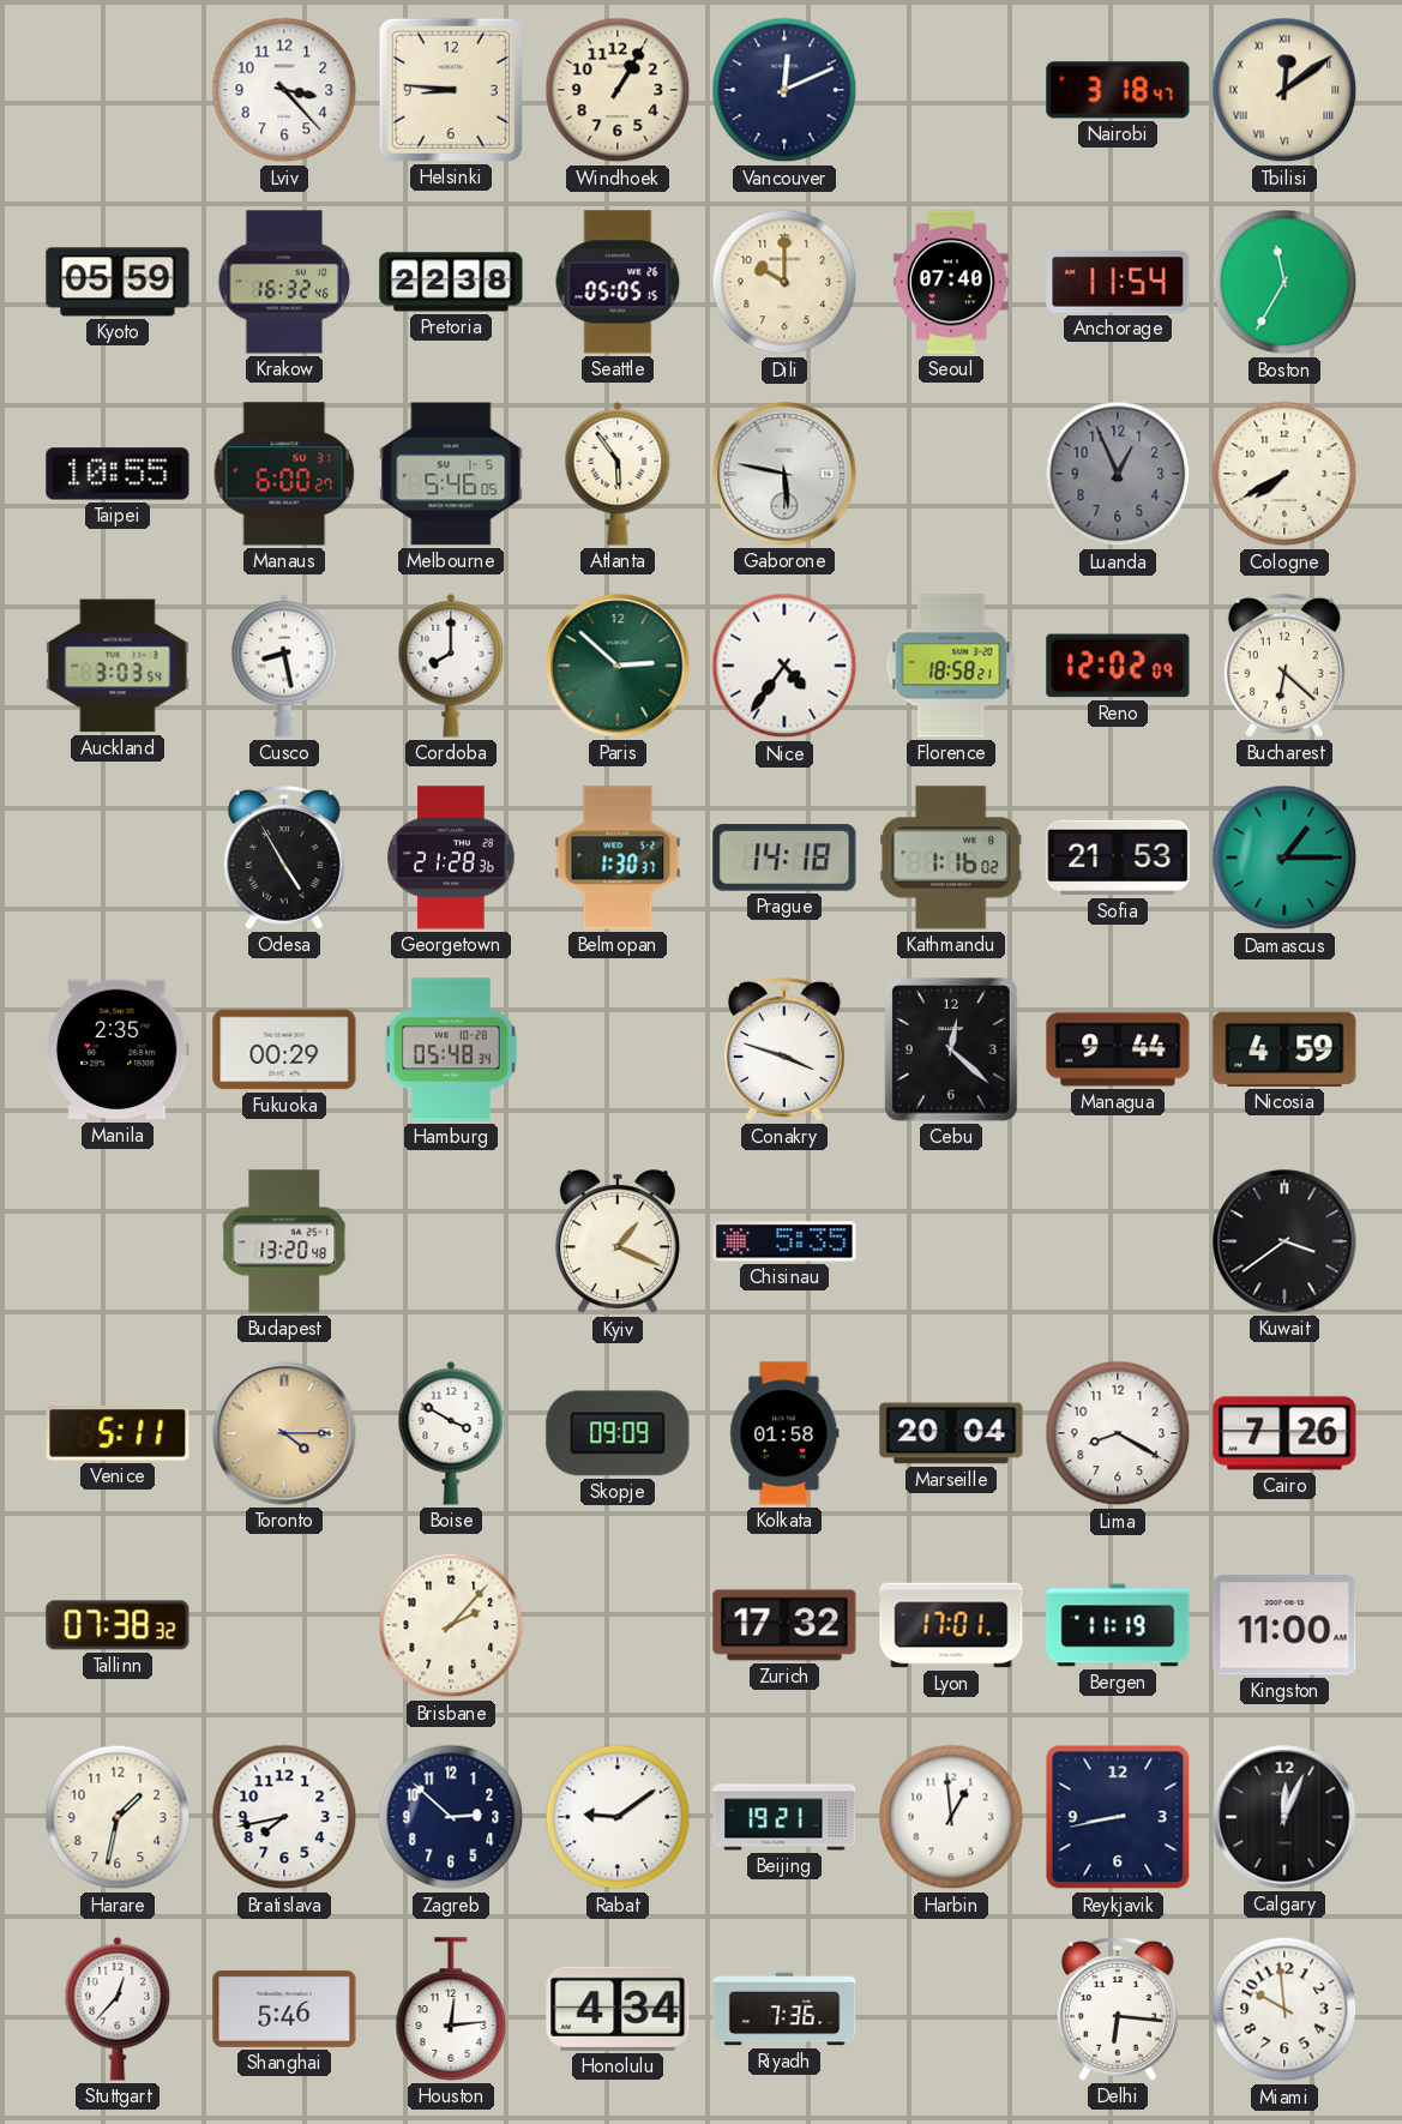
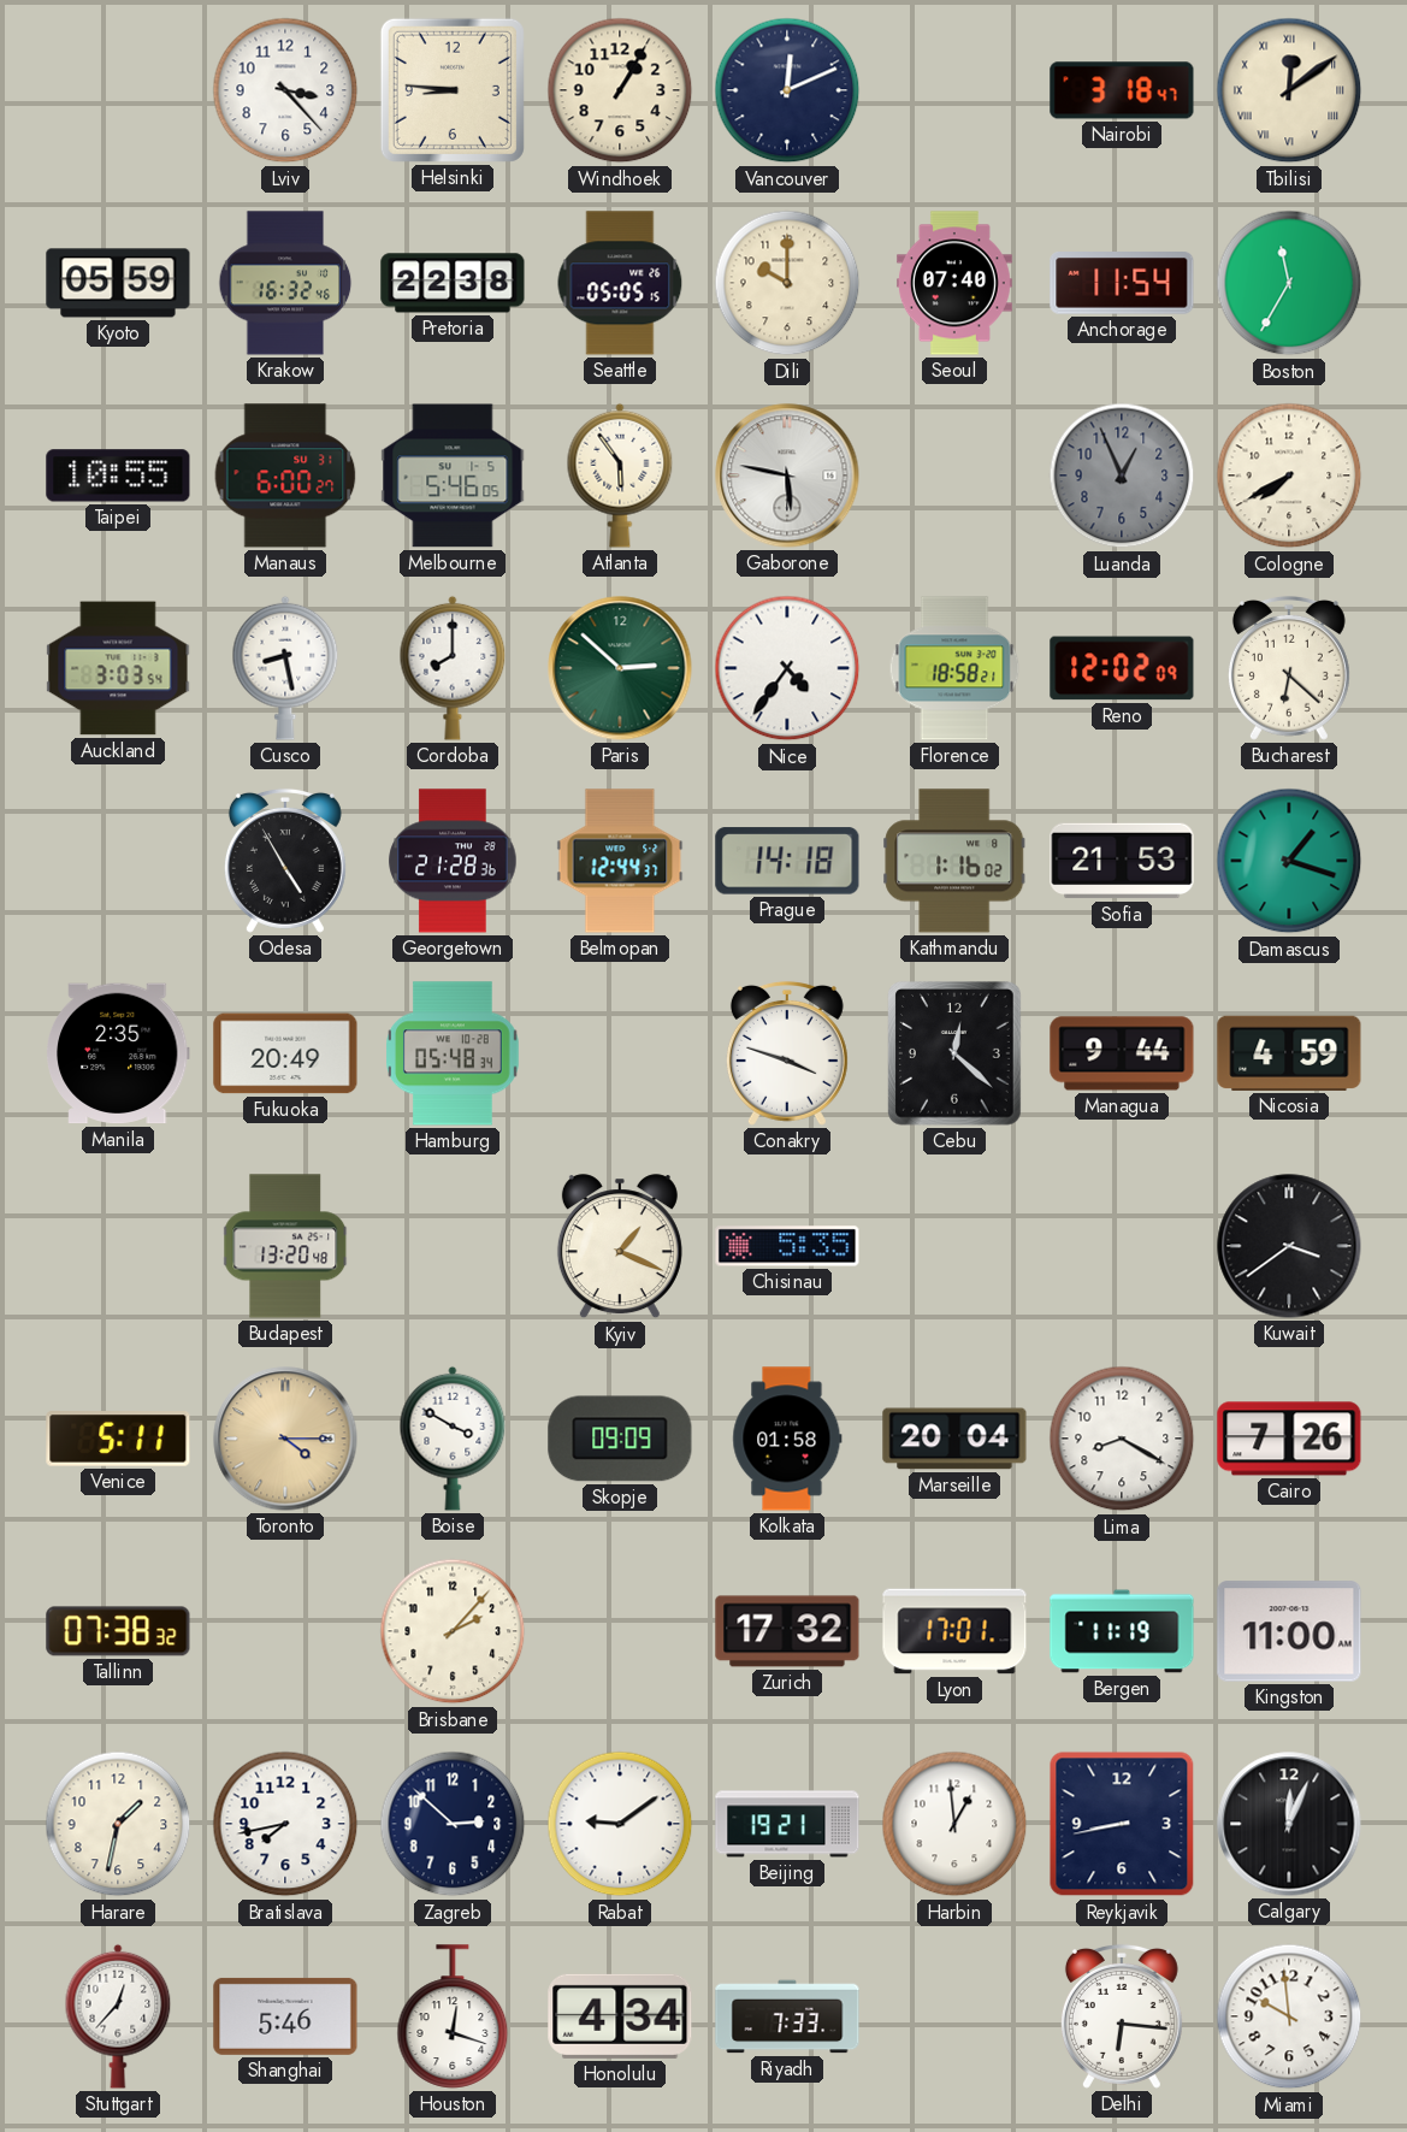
Belmopan: 1:30 -> 12:44 (620, 861)
Damascus: 1:15 -> 1:18 (1289, 861)
Fukuoka: 00:29 -> 20:49 (285, 1053)
Houston: 12:14 -> 12:18 (453, 2016)
Riyadh: 7:36 -> 7:33 (787, 2016)
